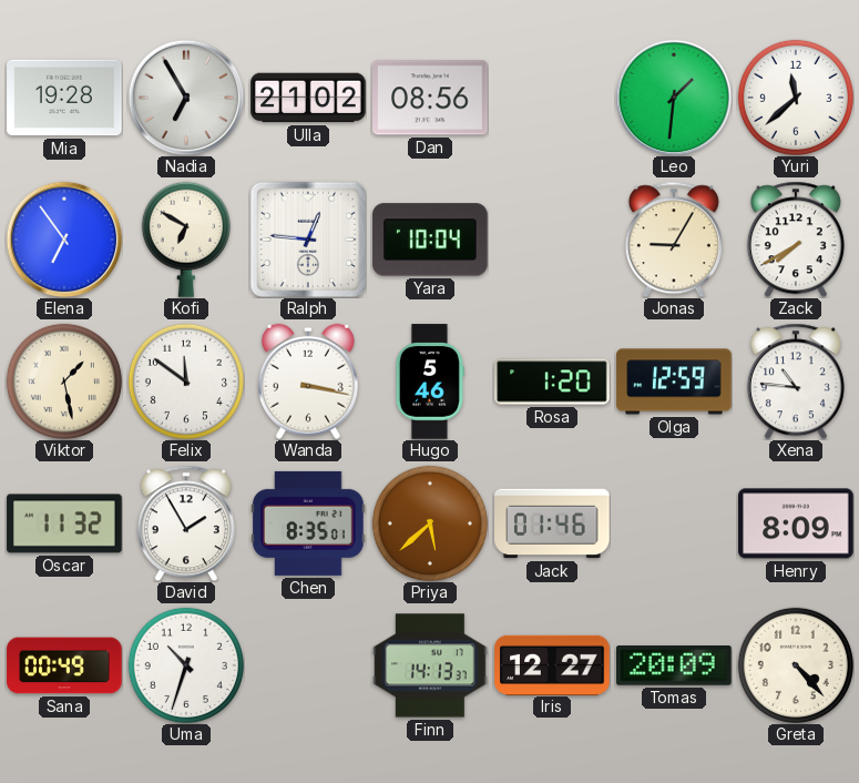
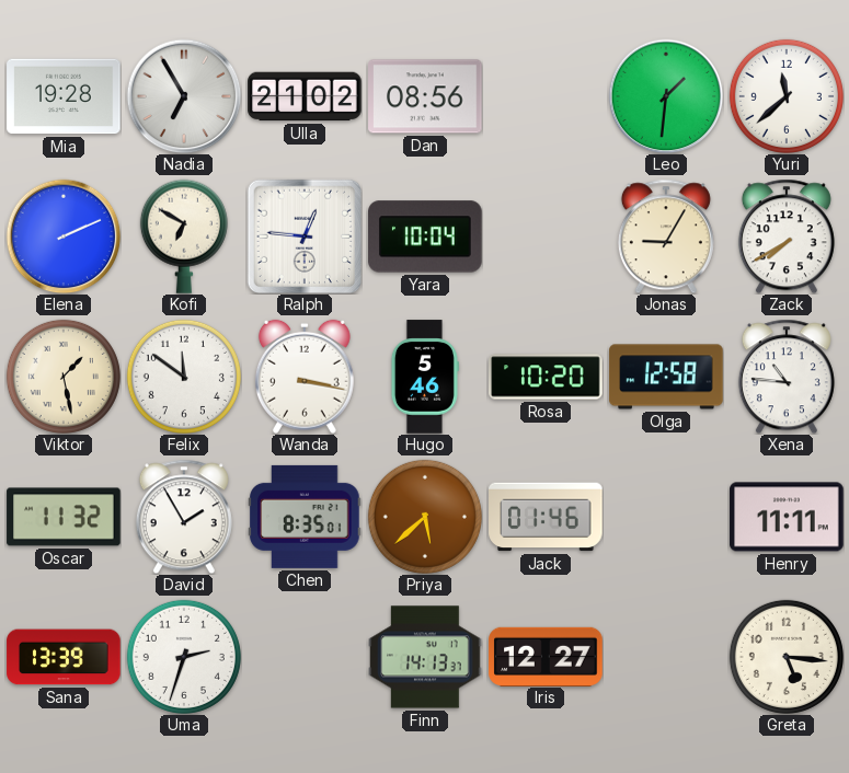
Elena: 6:54 -> 2:11 (64, 236)
Rosa: 1:20 -> 10:20 (546, 377)
Olga: 12:59 -> 12:58 (666, 377)
Henry: 8:09 -> 11:11 (787, 517)
Sana: 00:49 -> 13:39 (64, 657)
Uma: 10:33 -> 2:33 (184, 657)
Tomas: 20:09 -> none (674, 667)
Greta: 4:23 -> 5:16 (787, 657)
